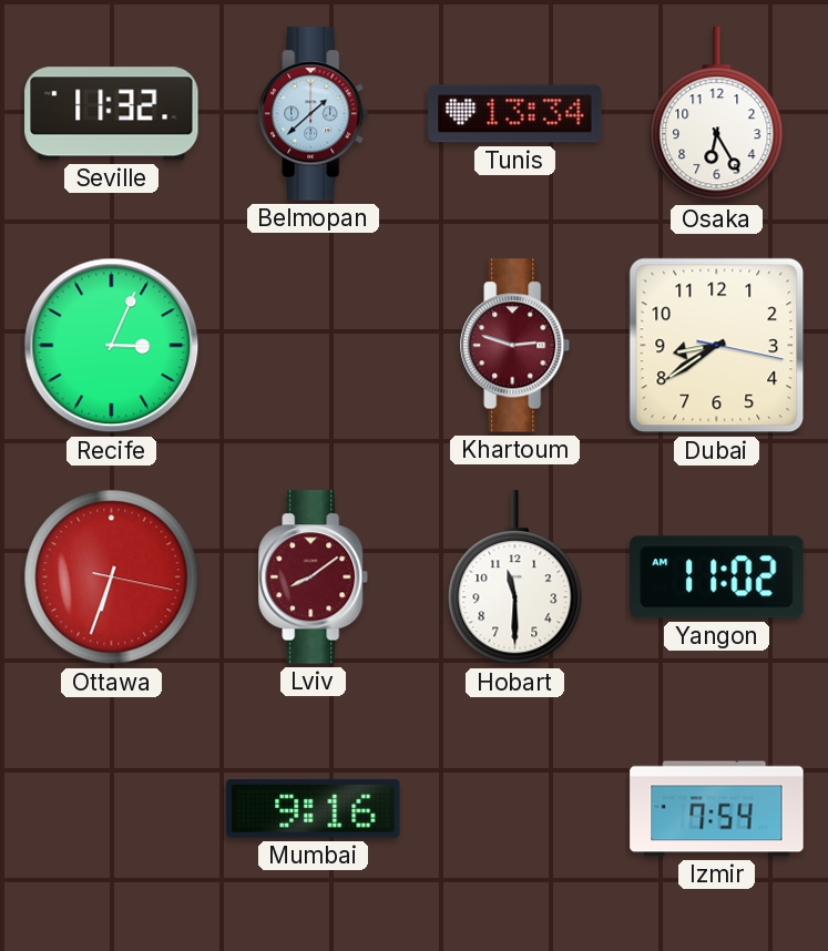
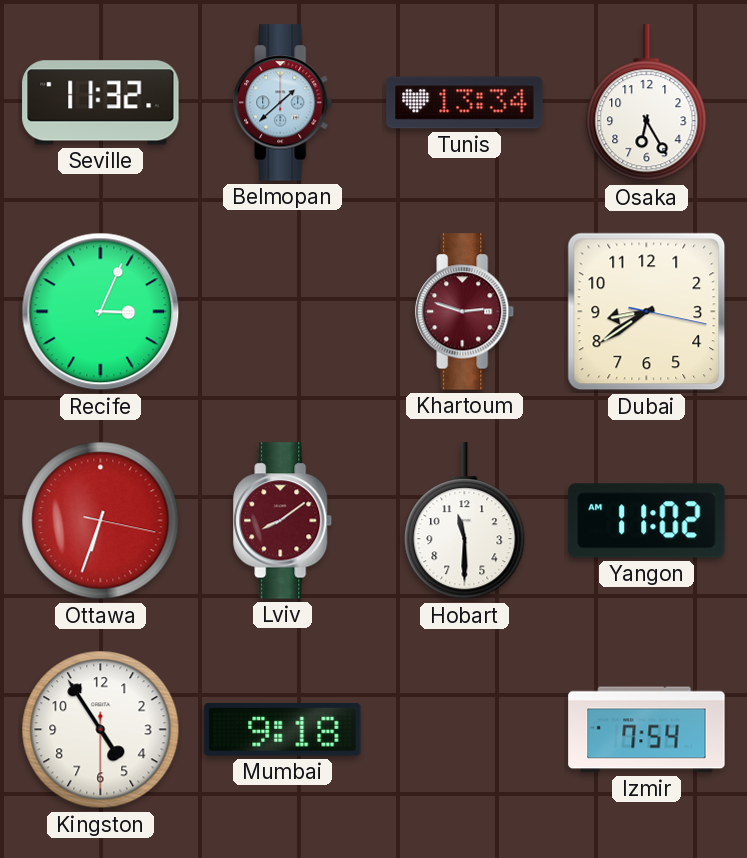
Kingston: none -> 4:54 (101, 730)
Mumbai: 9:16 -> 9:18 (283, 730)
